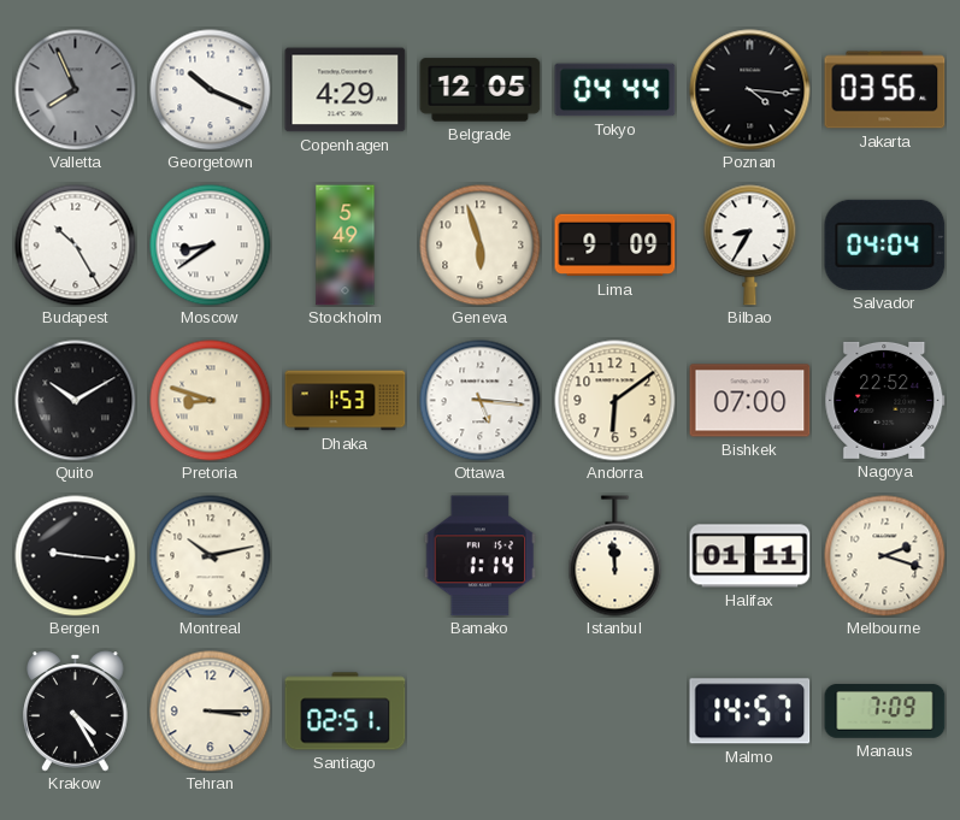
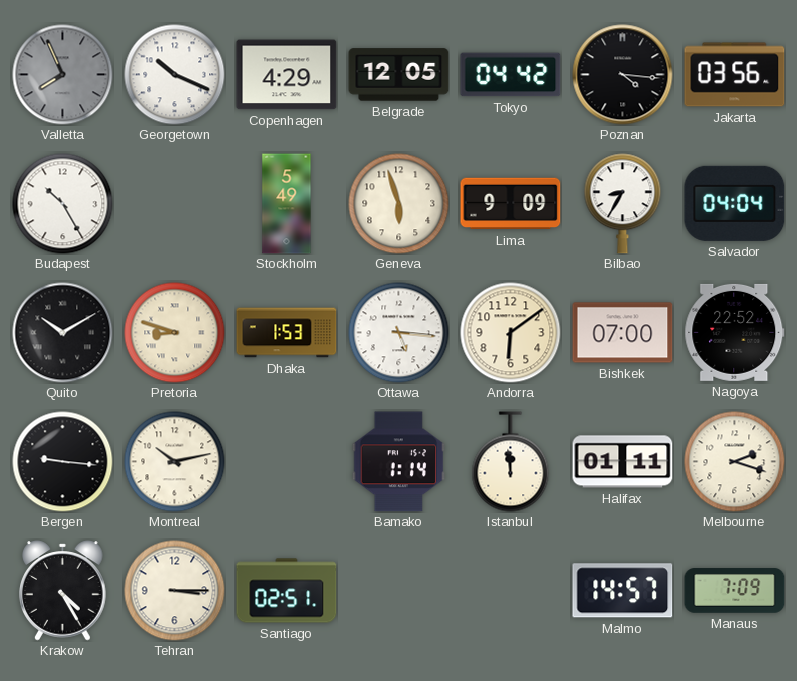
Tokyo: 04:44 -> 04:42 (511, 75)
Moscow: 8:39 -> none (211, 246)
